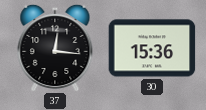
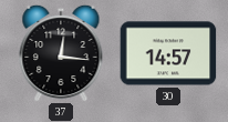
30: 15:36 -> 14:57 (168, 53)
